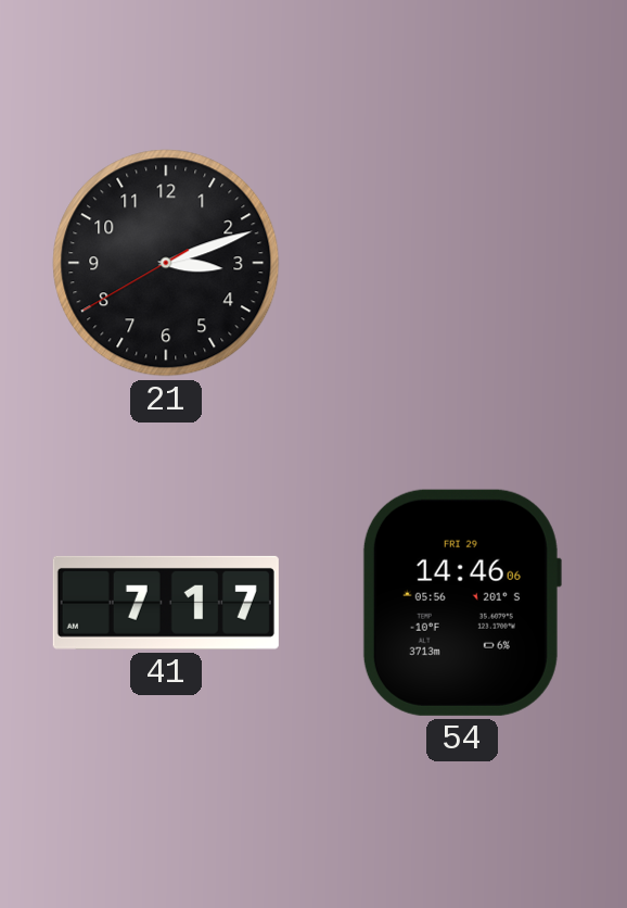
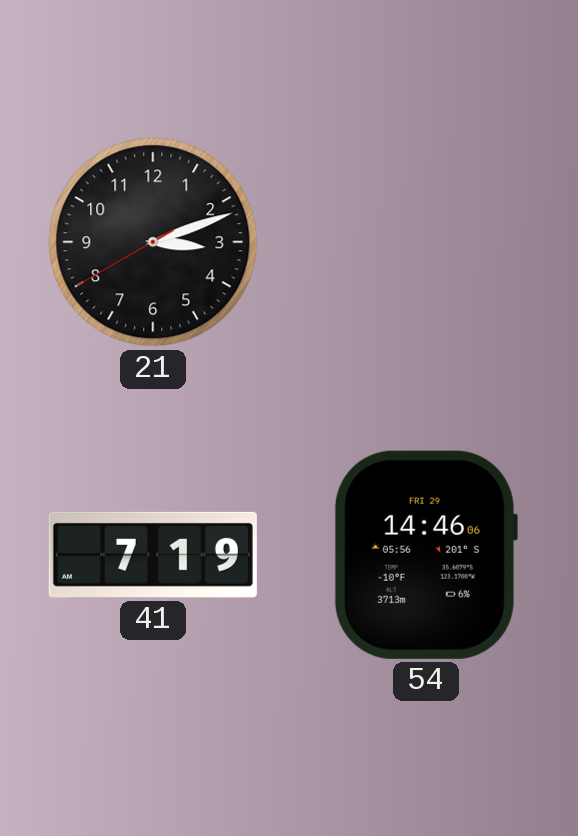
41: 7:17 -> 7:19 (153, 555)
